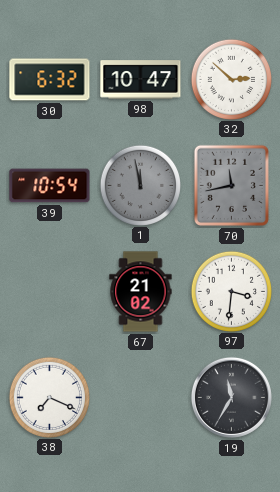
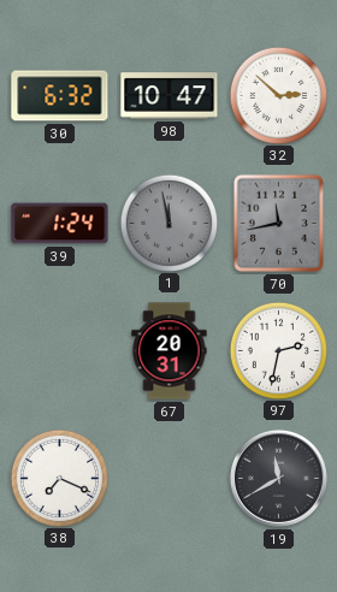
39: 10:54 -> 1:24 (60, 224)
67: 21:02 -> 20:31 (170, 351)
97: 3:31 -> 2:32 (278, 350)
19: 11:35 -> 11:40 (278, 478)
